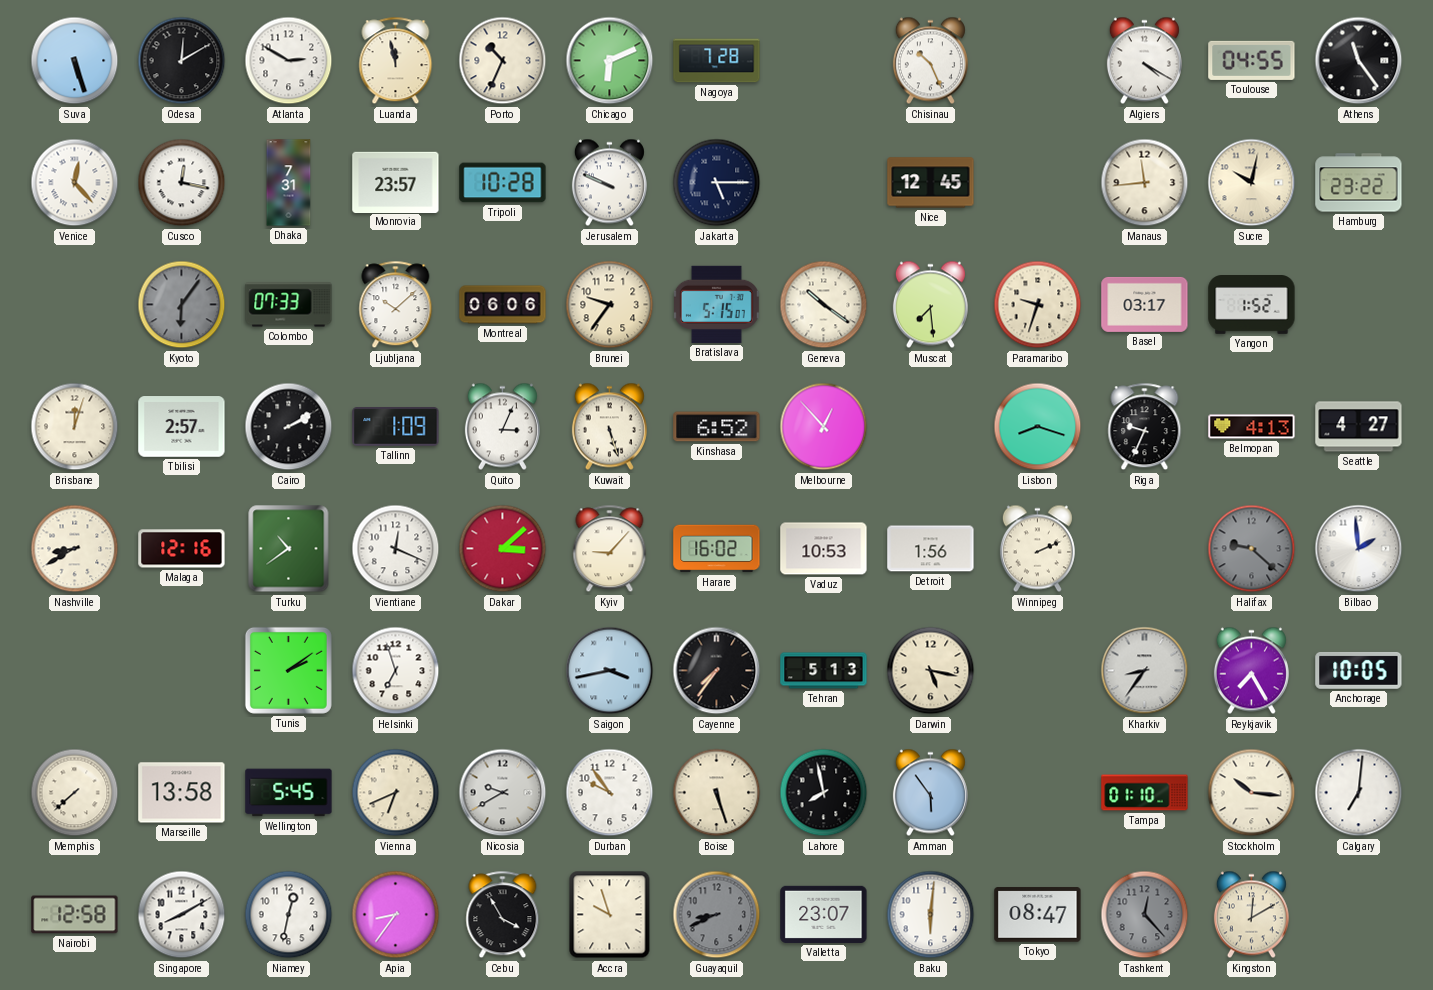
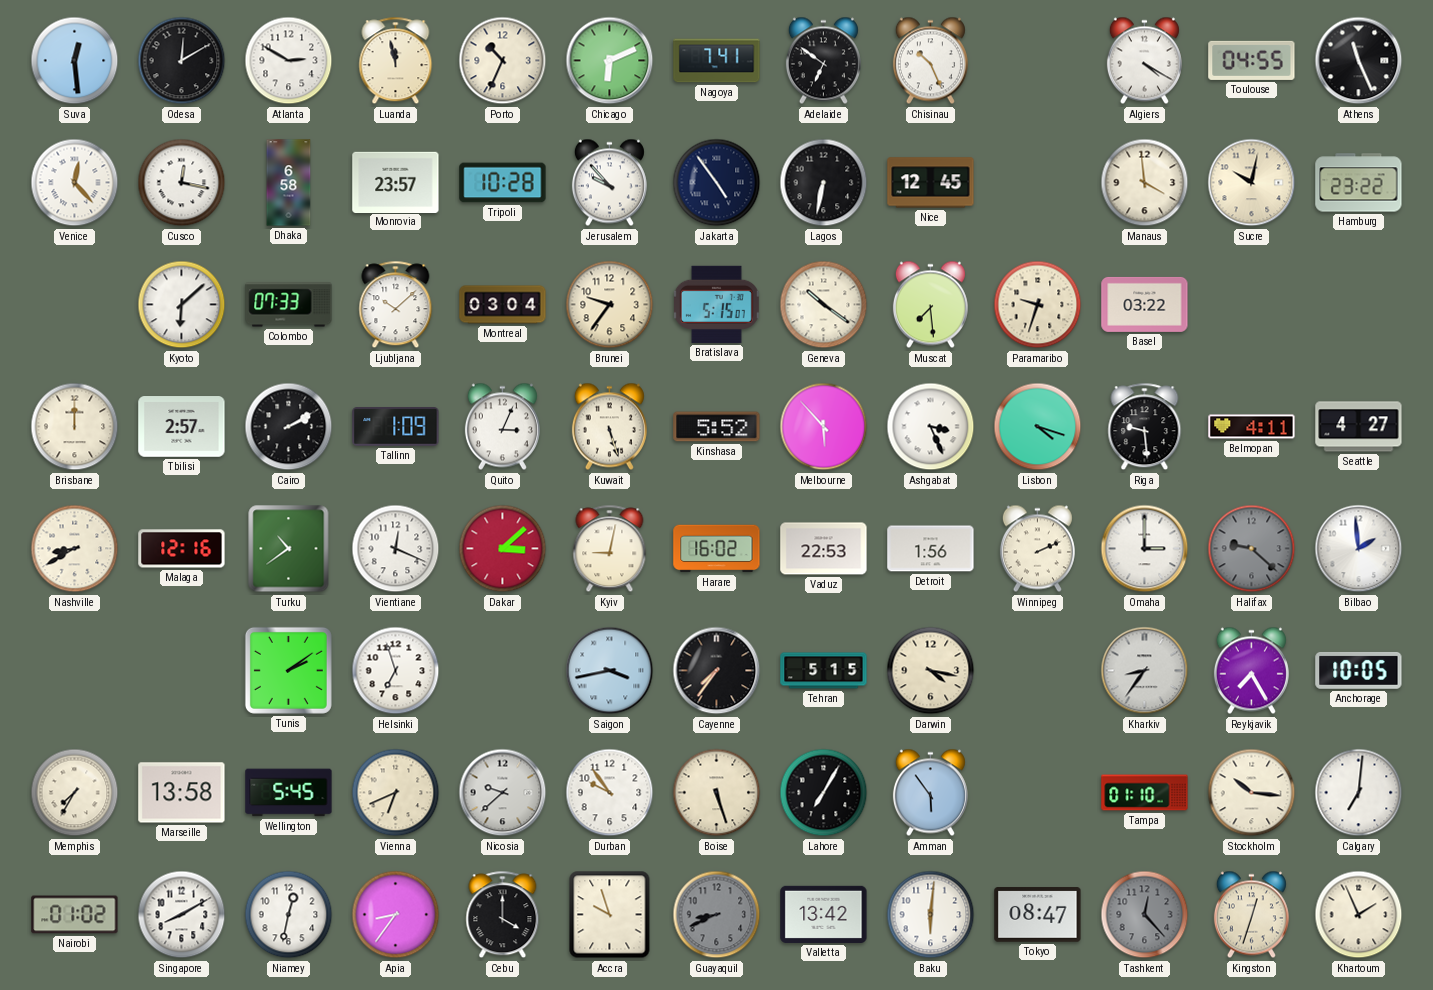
Suva: 5:27 -> 12:29 (75, 61)
Nagoya: 7:28 -> 7:41 (717, 61)
Adelaide: none -> 6:51 (823, 61)
Athens: 11:24 -> 11:26 (1359, 61)
Dhaka: 7:31 -> 6:58 (289, 183)
Jerusalem: 9:49 -> 9:53 (609, 183)
Jakarta: 5:15 -> 4:54 (717, 183)
Lagos: none -> 6:32 (824, 183)
Manaus: 11:44 -> 3:59 (1145, 183)
Kyoto: 6:06 -> 6:08 (182, 305)
Kyoto dial: grey -> white (182, 305)
Montreal: 06:06 -> 03:04 (503, 305)
Basel: 03:17 -> 03:22 (1145, 304)
Yangon: 1:52 -> none (1252, 305)
Brisbane: 12:03 -> 12:00 (75, 427)
Kinshasa: 6:52 -> 5:52 (717, 427)
Melbourne: 12:53 -> 5:53 (824, 427)
Ashgabat: none -> 3:26 (931, 427)
Lisbon: 8:18 -> 4:18 (1038, 427)
Riga: 9:34 -> 9:29 (1145, 427)
Belmopan: 4:13 -> 4:11 (1252, 427)
Kyiv: 9:07 -> 9:02 (610, 549)
Vaduz: 10:53 -> 22:53 (824, 549)
Omaha: none -> 3:00 (1145, 549)
Tehran: 5:13 -> 5:15 (824, 671)
Darwin: 5:17 -> 4:17 (931, 671)
Memphis: 7:38 -> 7:35 (75, 793)
Nicosia: 9:40 -> 9:38 (503, 793)
Lahore: 7:58 -> 7:05 (824, 793)
Nairobi: 12:58 -> 01:02 (75, 915)
Cebu: 3:55 -> 4:00 (503, 915)
Valletta: 23:07 -> 13:42 (824, 914)
Kingston: 12:10 -> 12:33 (1251, 915)
Khartoum: none -> 1:56 (1359, 915)
